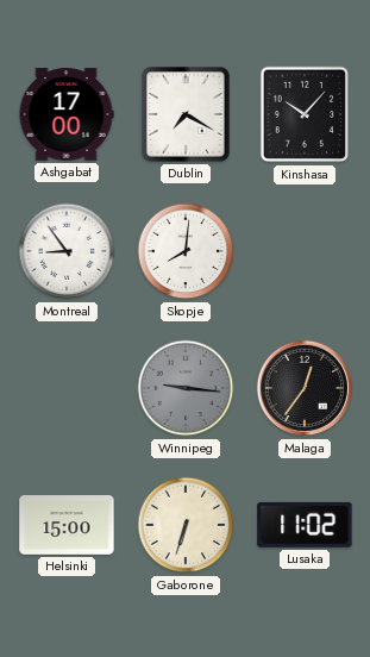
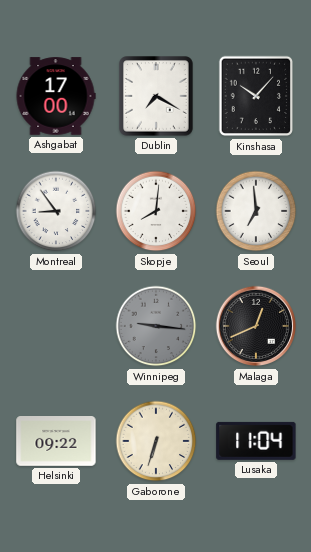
Seoul: none -> 6:59 (256, 211)
Malaga: 12:36 -> 12:41 (256, 326)
Helsinki: 15:00 -> 09:22 (56, 442)
Lusaka: 11:02 -> 11:04 (256, 441)
